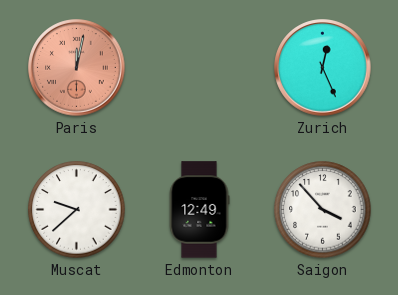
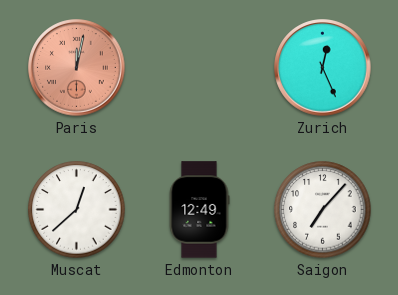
Muscat: 9:38 -> 12:38 (77, 210)
Saigon: 3:53 -> 7:07 (323, 210)
